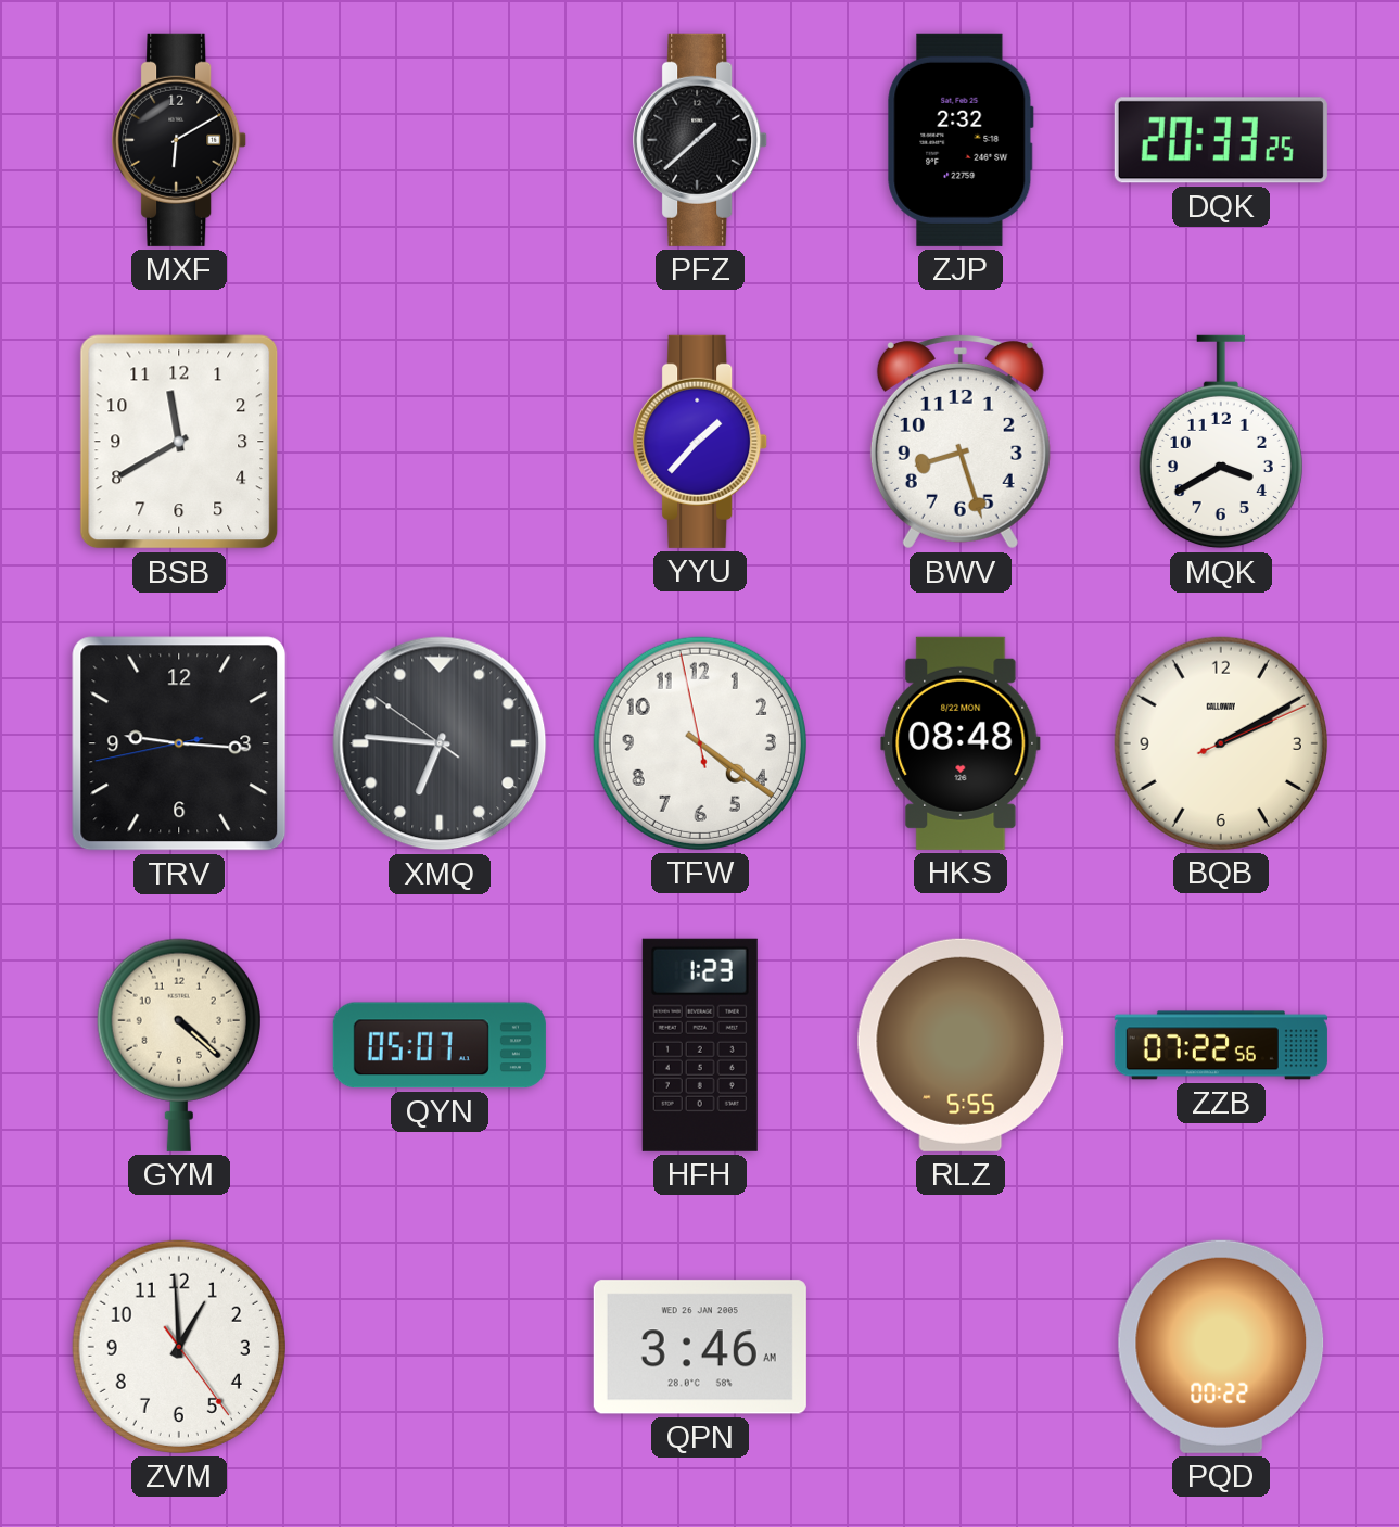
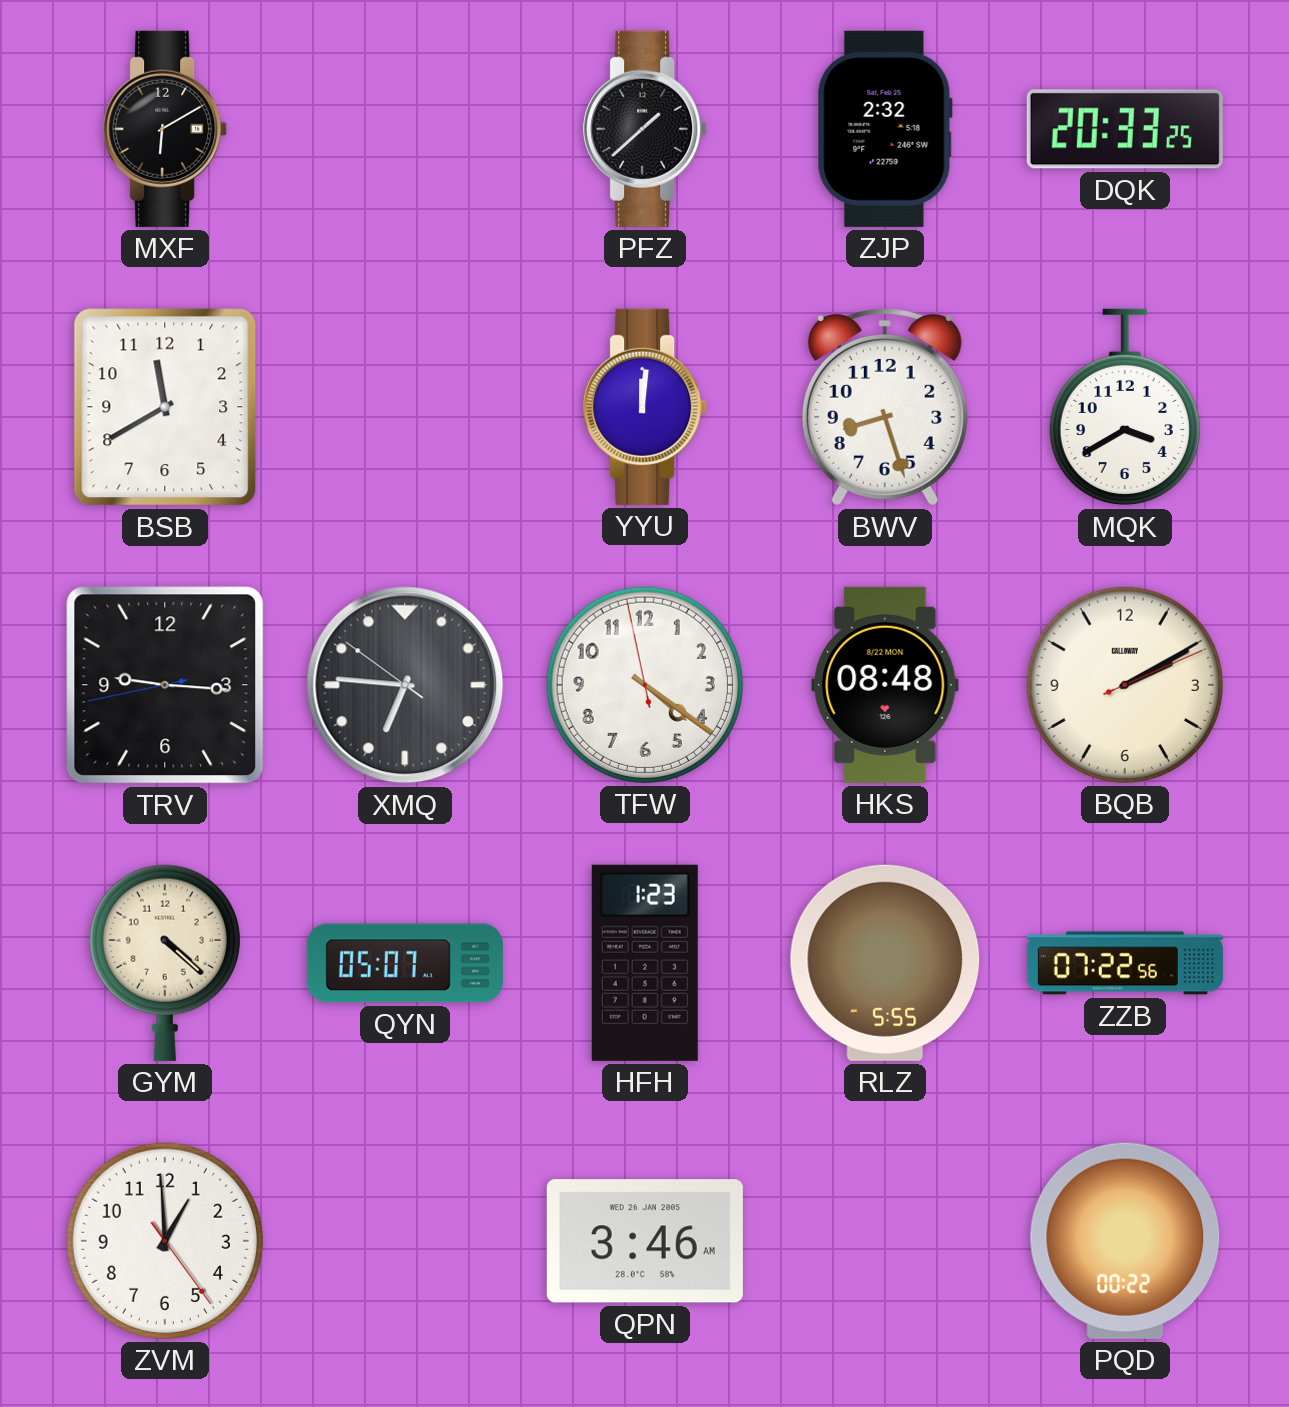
YYU: 1:37 -> 12:01 (646, 407)
